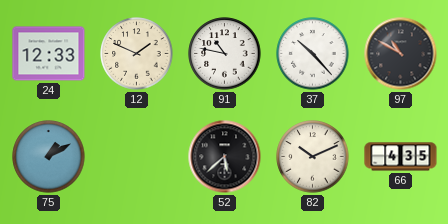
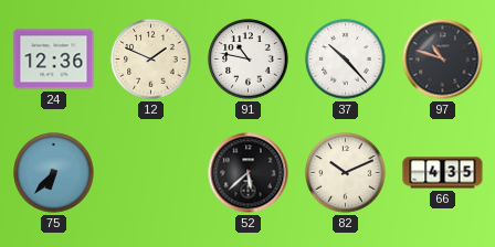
24: 12:33 -> 12:36 (54, 60)
97: 10:50 -> 10:48 (443, 60)
75: 1:10 -> 6:37 (54, 173)
